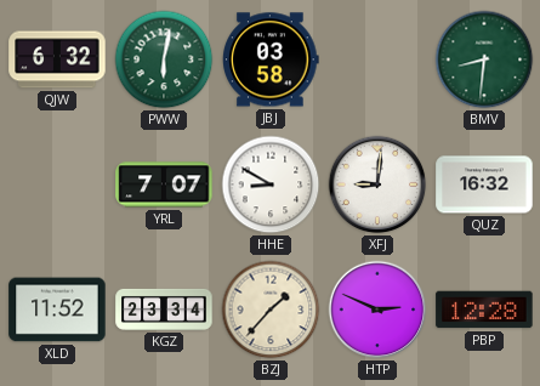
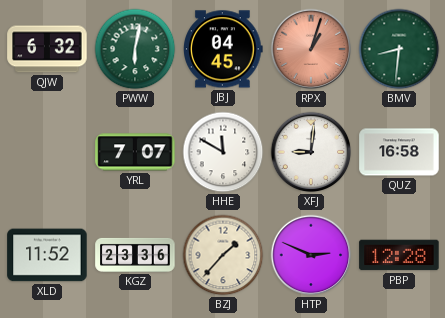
JBJ: 03:58 -> 04:45 (223, 49)
RPX: none -> 1:03 (311, 49)
HHE: 8:50 -> 11:50 (223, 152)
QUZ: 16:32 -> 16:58 (399, 152)
KGZ: 23:34 -> 23:36 (135, 255)
